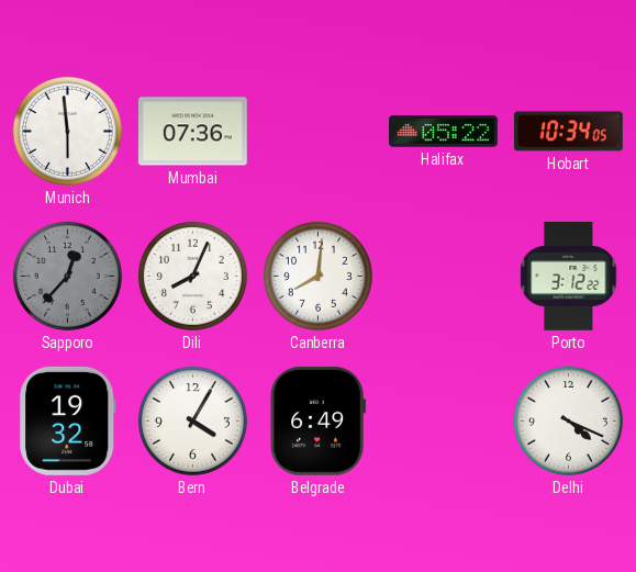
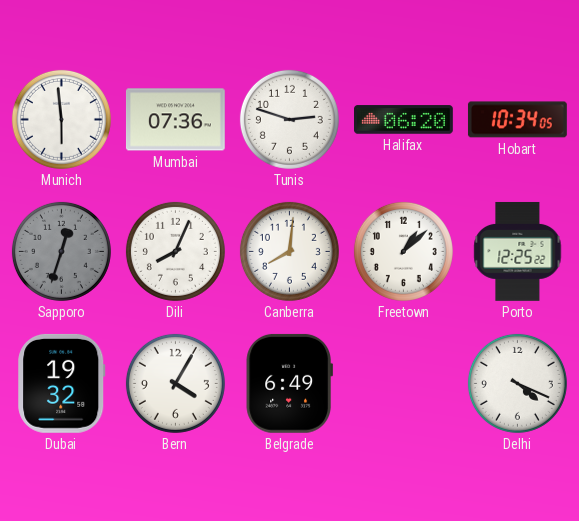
Tunis: none -> 2:48 (289, 119)
Halifax: 05:22 -> 06:20 (404, 120)
Sapporo: 12:37 -> 12:33 (61, 251)
Freetown: none -> 1:08 (403, 251)
Porto: 3:12 -> 12:25 (518, 251)
